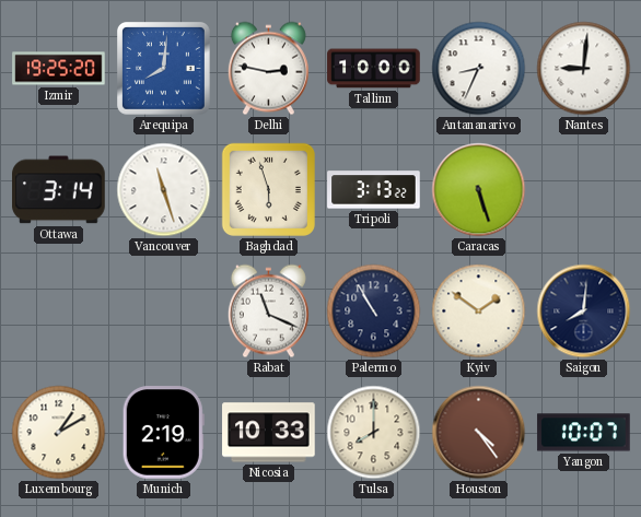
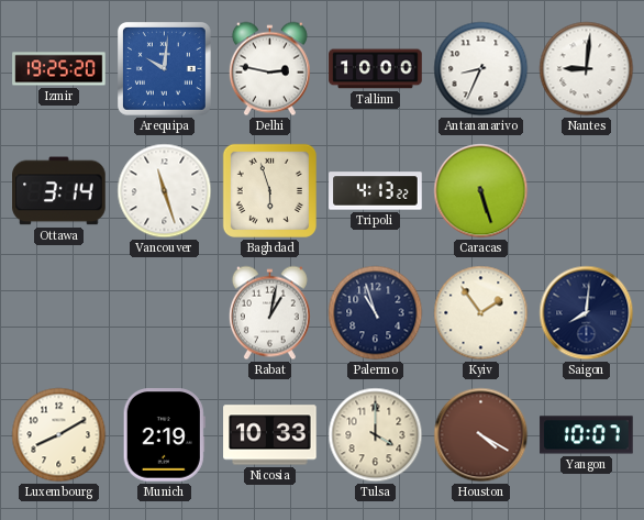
Arequipa: 8:01 -> 10:01 (165, 69)
Tripoli: 3:13 -> 4:13 (376, 191)
Rabat: 11:19 -> 1:02 (269, 313)
Palermo: 10:55 -> 10:57 (376, 313)
Kyiv: 1:51 -> 1:54 (481, 313)
Luxembourg: 1:10 -> 8:10 (59, 435)
Tulsa: 8:00 -> 4:00 (376, 435)
Houston: 4:24 -> 4:20 (481, 435)
